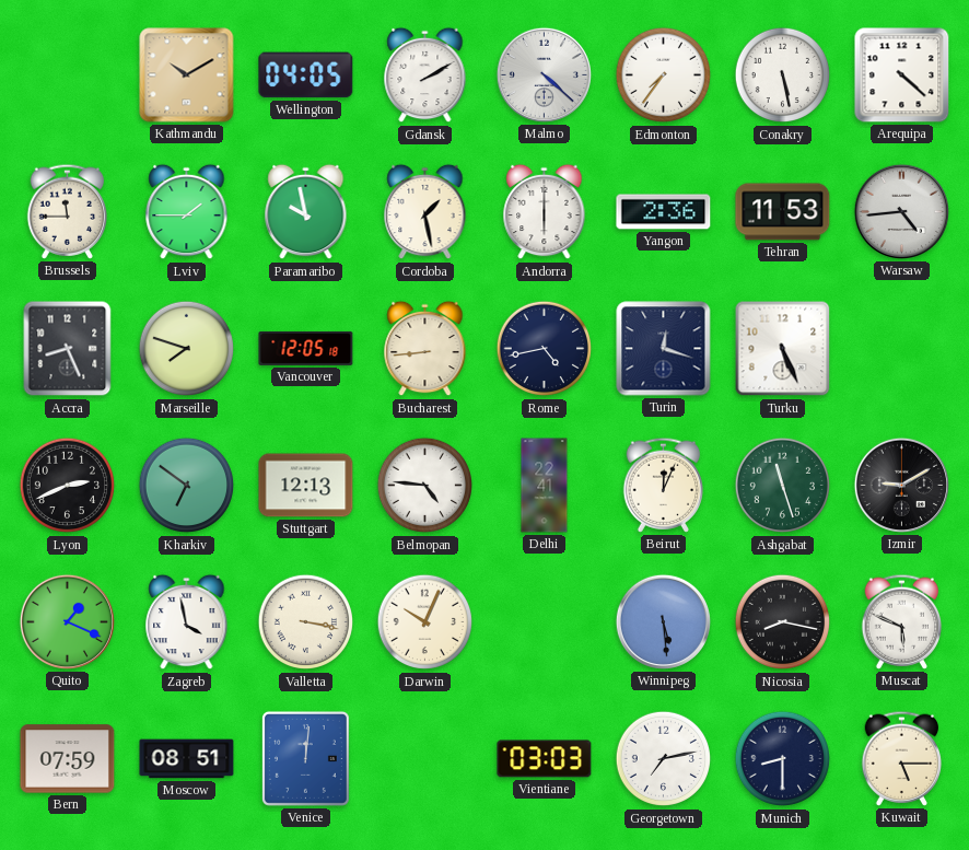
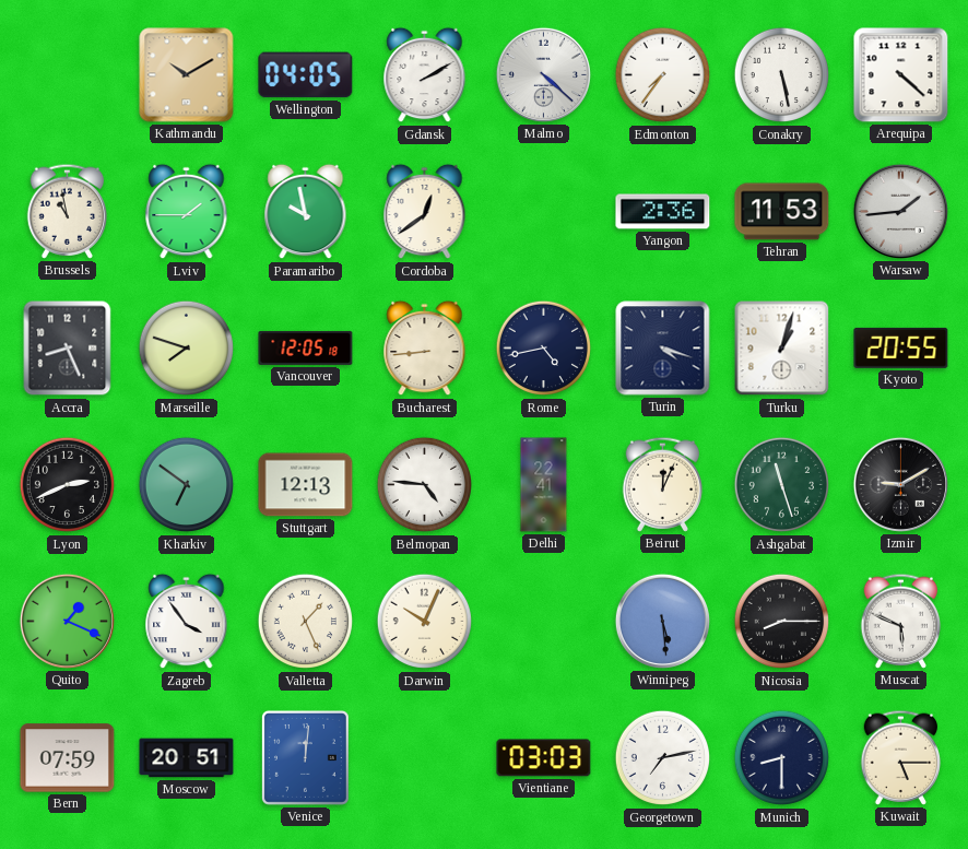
Brussels: 11:45 -> 10:58 (68, 211)
Cordoba: 1:28 -> 12:39 (425, 212)
Andorra: 6:00 -> none (545, 212)
Warsaw: 4:44 -> 1:44 (900, 211)
Turin: 12:18 -> 4:18 (663, 349)
Turku: 5:26 -> 1:03 (782, 349)
Kyoto: none -> 20:55 (901, 347)
Zagreb: 3:58 -> 3:54 (187, 622)
Valletta: 3:17 -> 1:26 (306, 622)
Nicosia: 8:17 -> 8:15 (782, 622)
Moscow: 08:51 -> 20:51 (187, 758)
